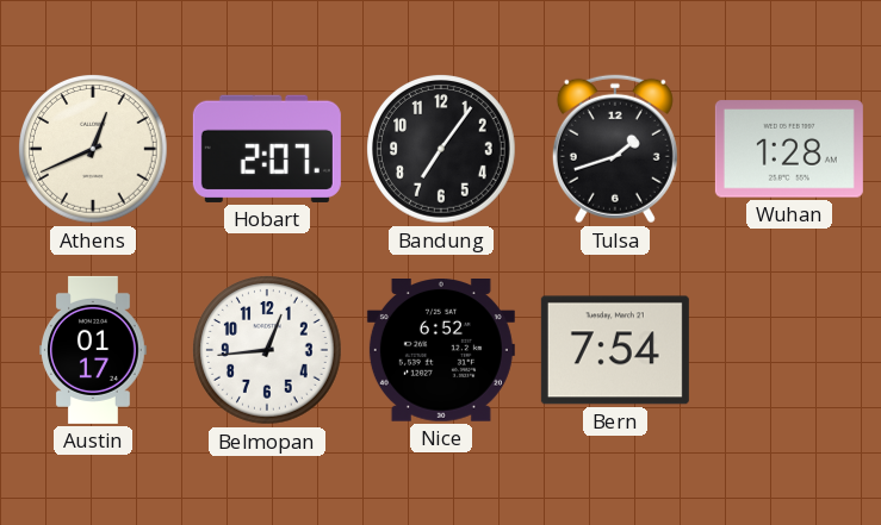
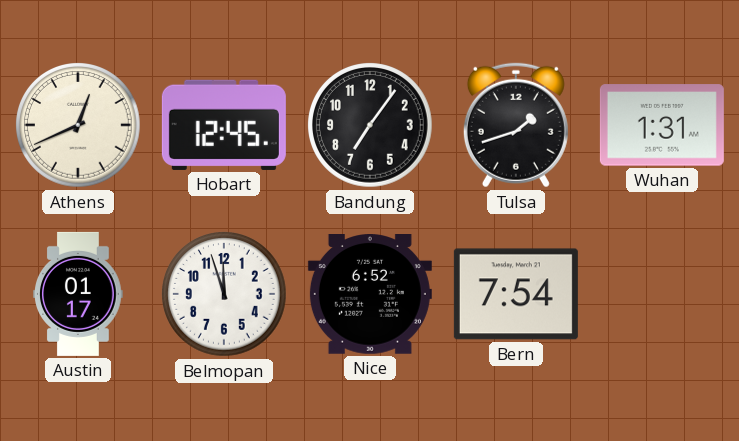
Hobart: 2:07 -> 12:45 (224, 125)
Wuhan: 1:28 -> 1:31 (662, 125)
Belmopan: 12:44 -> 11:57 (225, 295)
